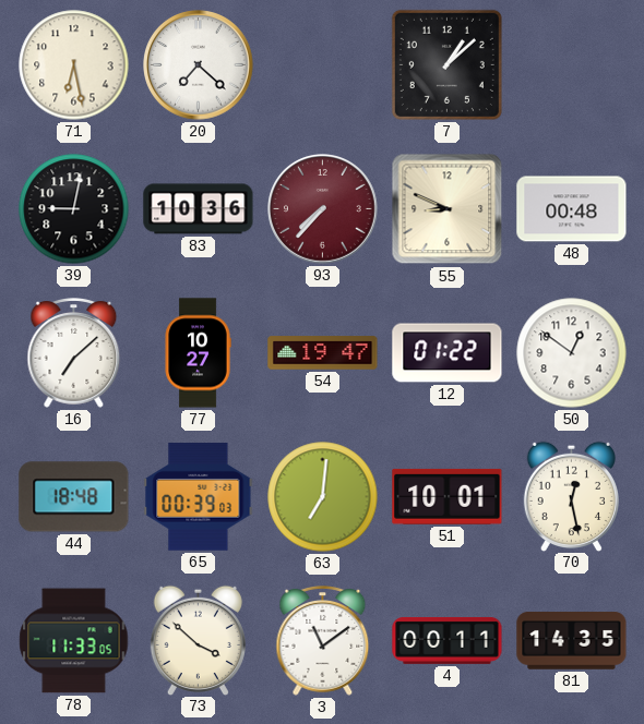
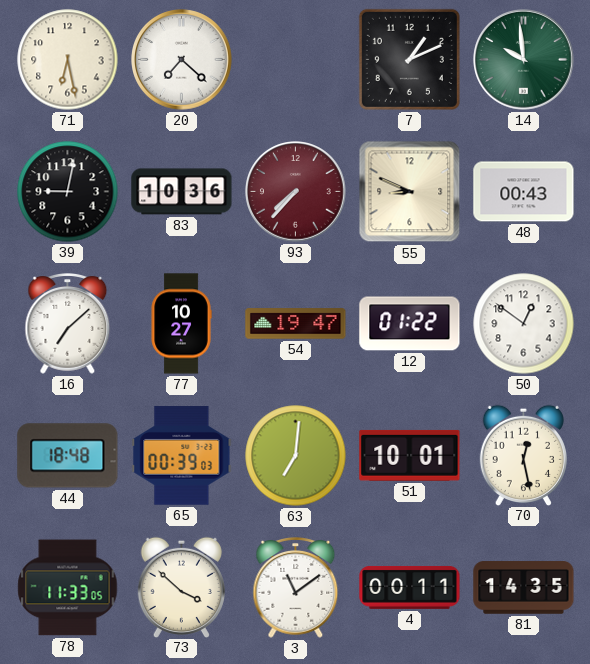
7: 1:08 -> 1:11 (409, 59)
14: none -> 9:59 (524, 60)
48: 00:48 -> 00:43 (524, 192)
